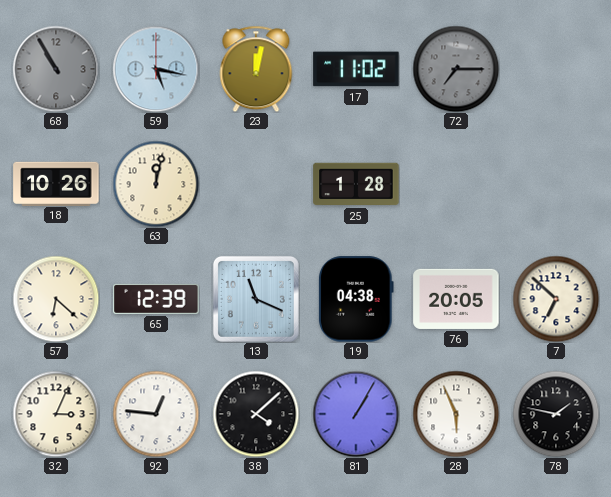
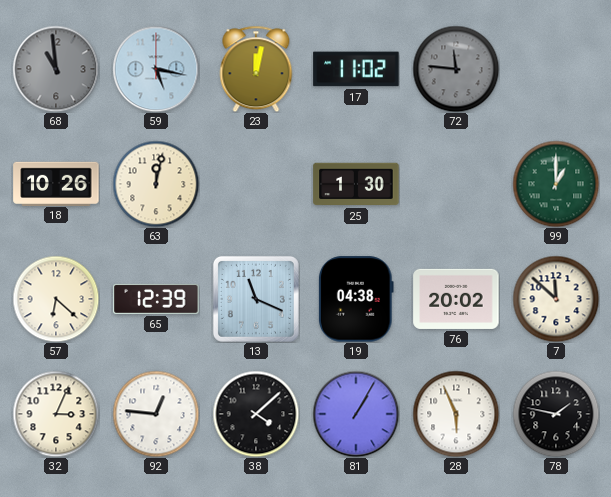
68: 10:55 -> 10:59 (56, 69)
72: 7:15 -> 11:46 (456, 69)
25: 1:28 -> 1:30 (356, 184)
99: none -> 1:00 (556, 184)
76: 20:05 -> 20:02 (456, 299)
7: 6:52 -> 11:52 (556, 299)
